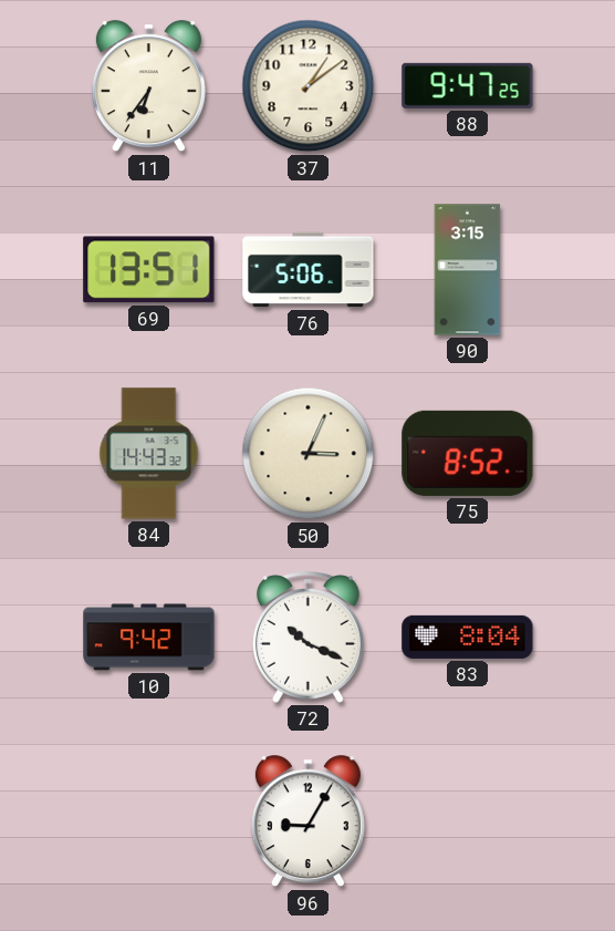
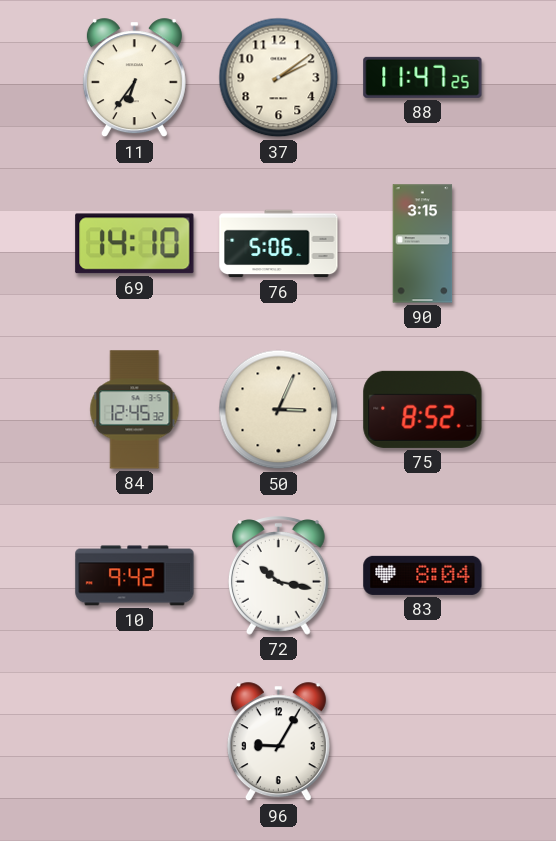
37: 1:09 -> 2:09 (279, 78)
88: 9:47 -> 11:47 (423, 77)
69: 13:51 -> 14:10 (135, 244)
84: 14:43 -> 12:45 (135, 410)
72: 10:19 -> 10:17 (278, 576)
